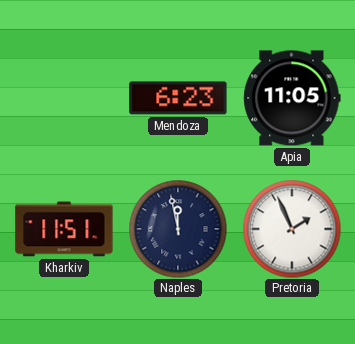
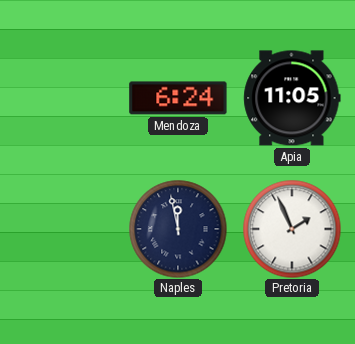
Mendoza: 6:23 -> 6:24 (178, 98)
Kharkiv: 11:51 -> none (64, 229)
